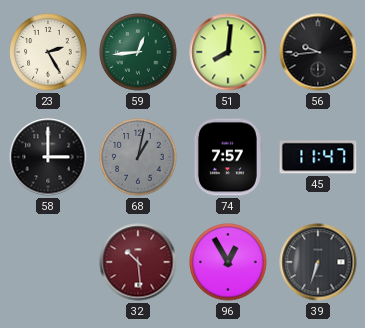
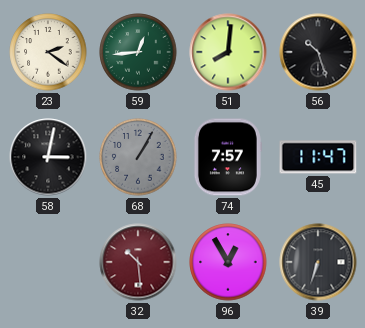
23: 2:25 -> 2:21 (48, 52)
56: 9:44 -> 10:27 (318, 52)
58: 3:00 -> 3:02 (48, 157)
68: 1:02 -> 1:05 (138, 157)
